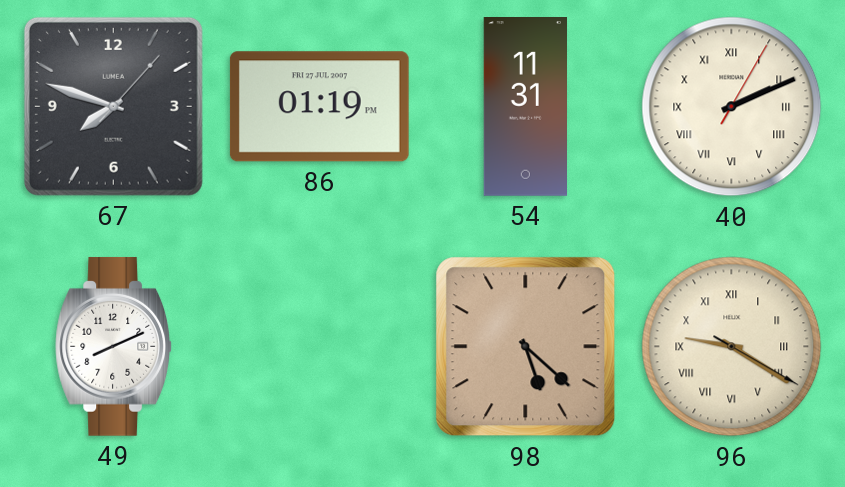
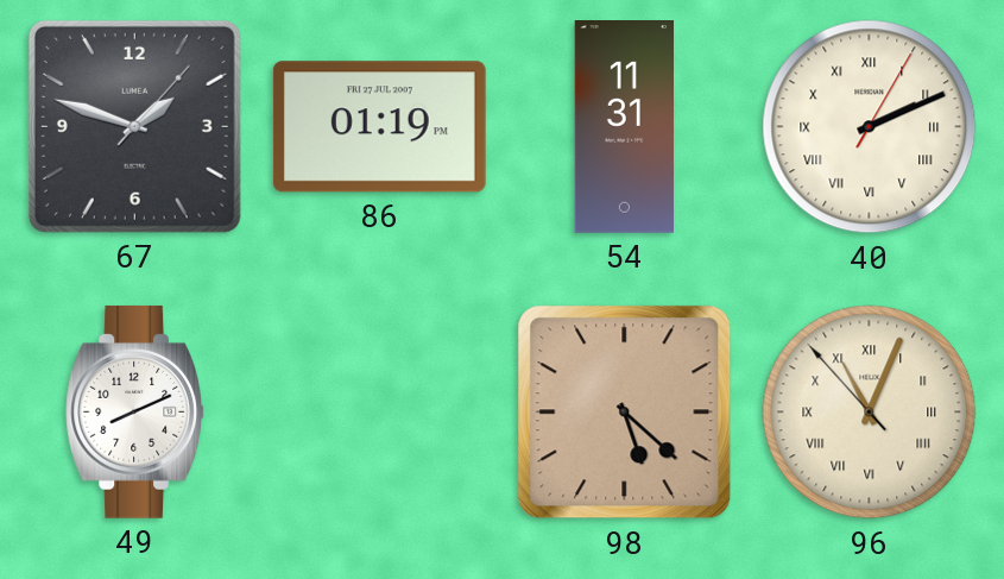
67: 7:48 -> 1:48 (134, 126)
96: 9:20 -> 11:03 (870, 413)
